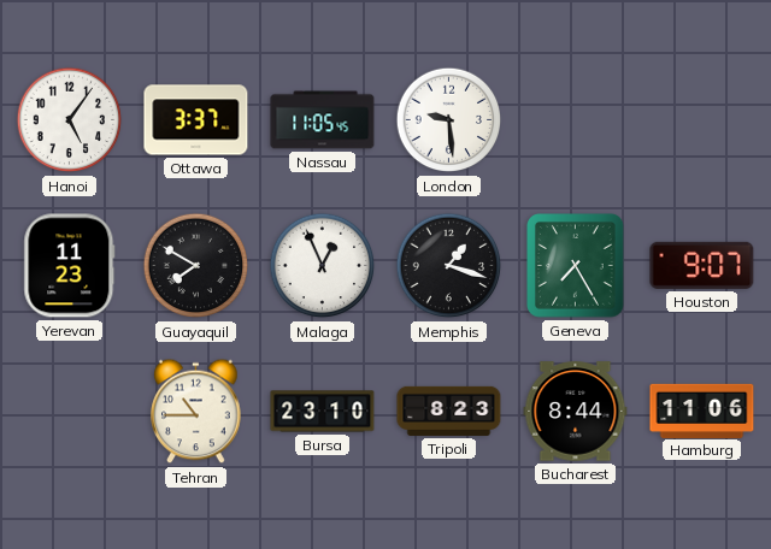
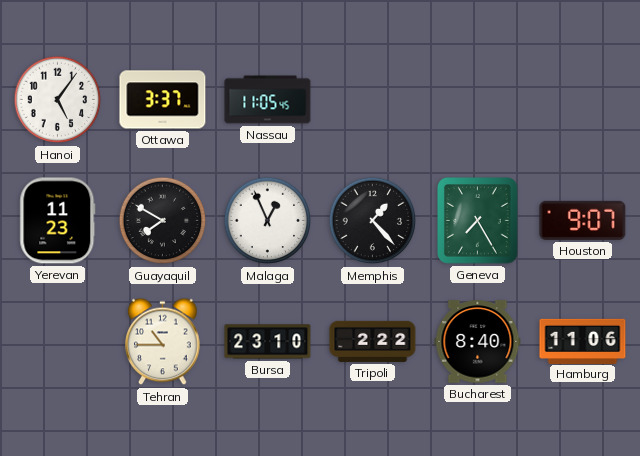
London: 9:29 -> none (449, 120)
Memphis: 1:18 -> 1:23 (373, 221)
Tripoli: 8:23 -> 2:22 (373, 341)
Bucharest: 8:44 -> 8:40 (478, 342)
